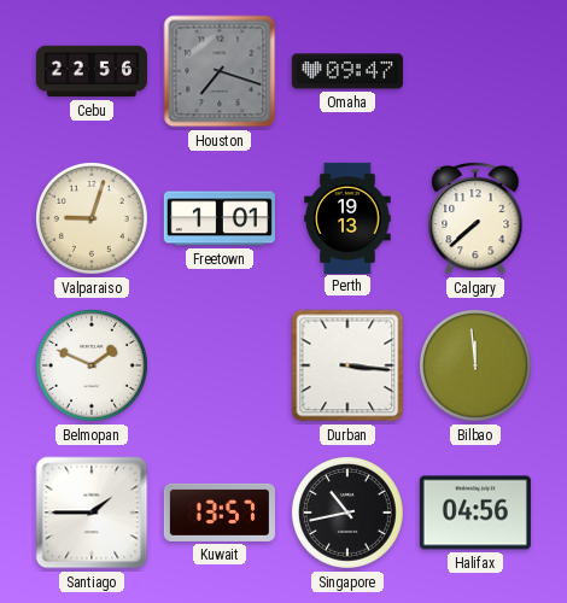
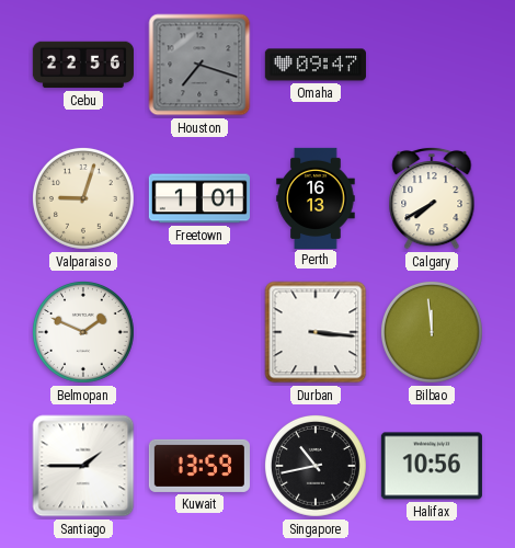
Perth: 19:13 -> 16:13 (316, 197)
Calgary: 7:38 -> 7:40 (432, 198)
Kuwait: 13:57 -> 13:59 (199, 466)
Halifax: 04:56 -> 10:56 (432, 466)
